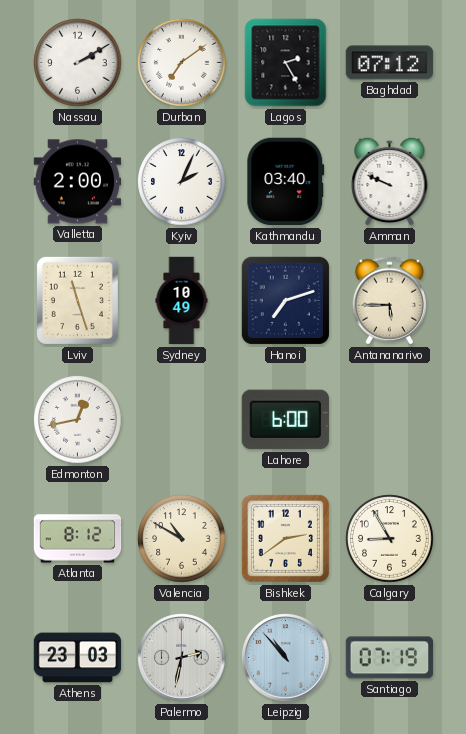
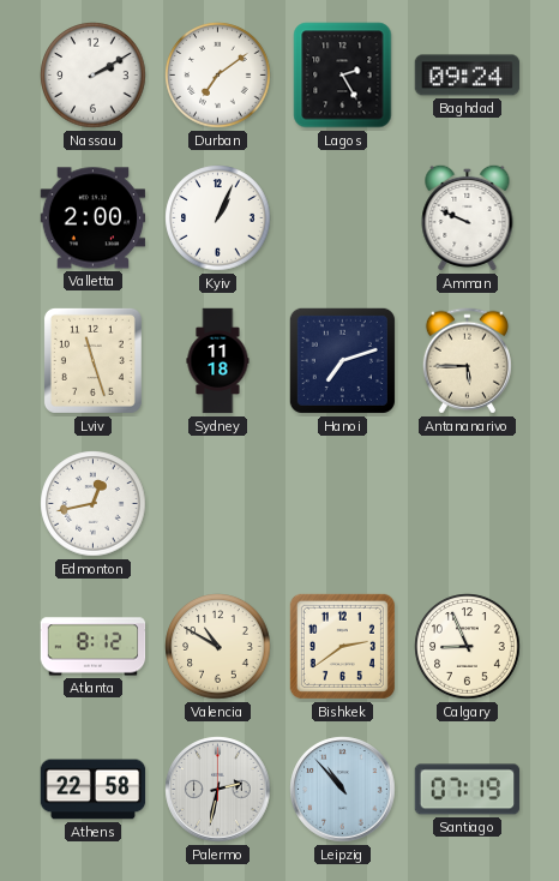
Baghdad: 07:12 -> 09:24 (468, 76)
Kyiv: 2:04 -> 1:04 (218, 218)
Kathmandu: 03:40 -> none (286, 182)
Sydney: 10:49 -> 11:18 (218, 361)
Lahore: 6:00 -> none (285, 420)
Calgary: 8:55 -> 8:56 (468, 647)
Athens: 23:03 -> 22:58 (94, 790)
